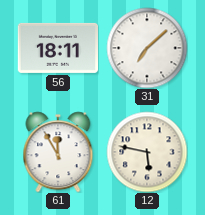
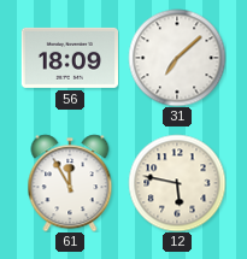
56: 18:11 -> 18:09 (69, 58)
